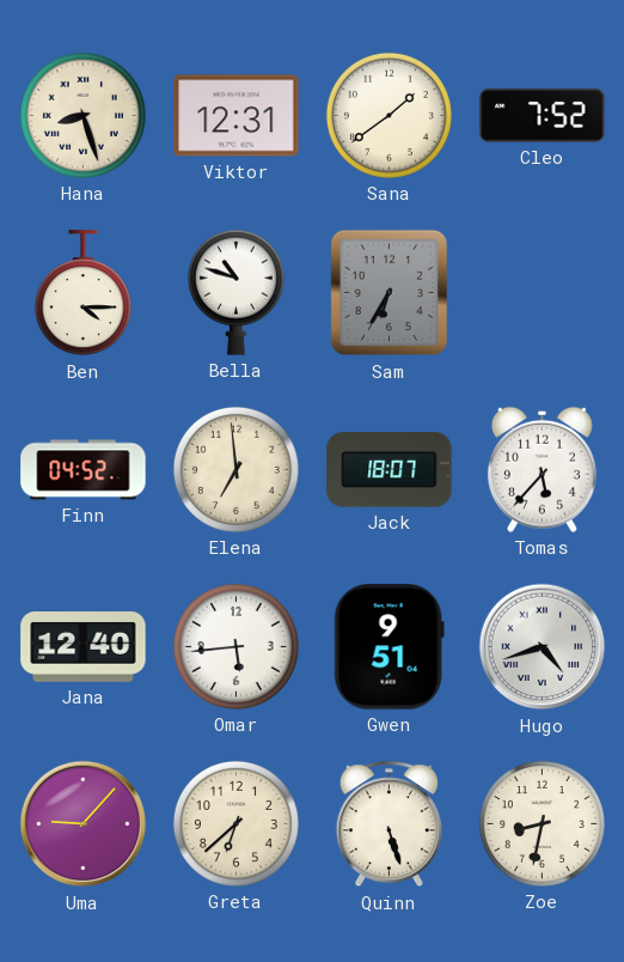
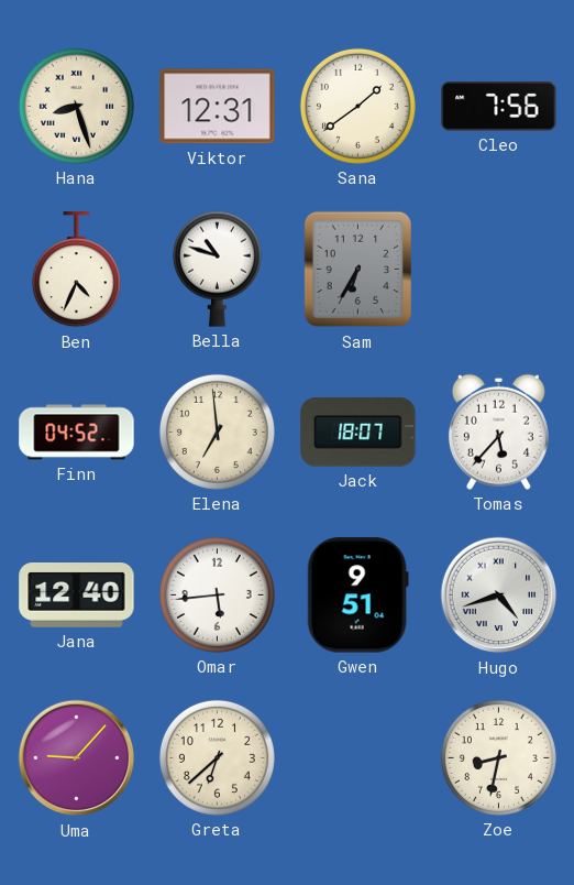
Cleo: 7:52 -> 7:56 (499, 107)
Ben: 4:15 -> 4:34 (76, 270)
Quinn: 5:27 -> none (389, 824)
